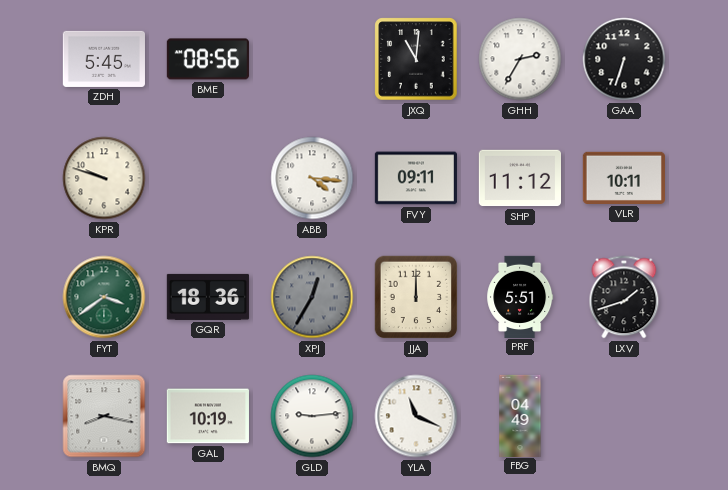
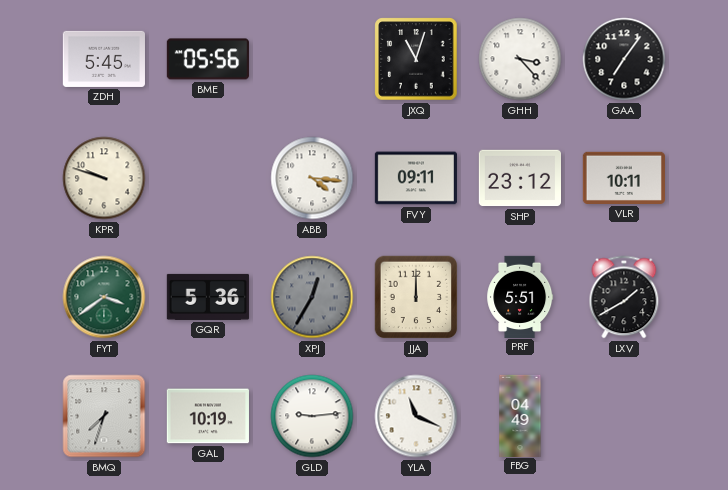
BME: 08:56 -> 05:56 (208, 59)
JXQ: 11:01 -> 11:03 (416, 59)
GHH: 2:35 -> 3:23 (520, 59)
GAA: 6:33 -> 7:06 (624, 59)
SHP: 11:12 -> 23:12 (519, 178)
GQR: 18:36 -> 5:36 (208, 297)
LXV: 1:42 -> 1:40 (624, 297)
BMQ: 8:17 -> 7:33 (104, 416)
